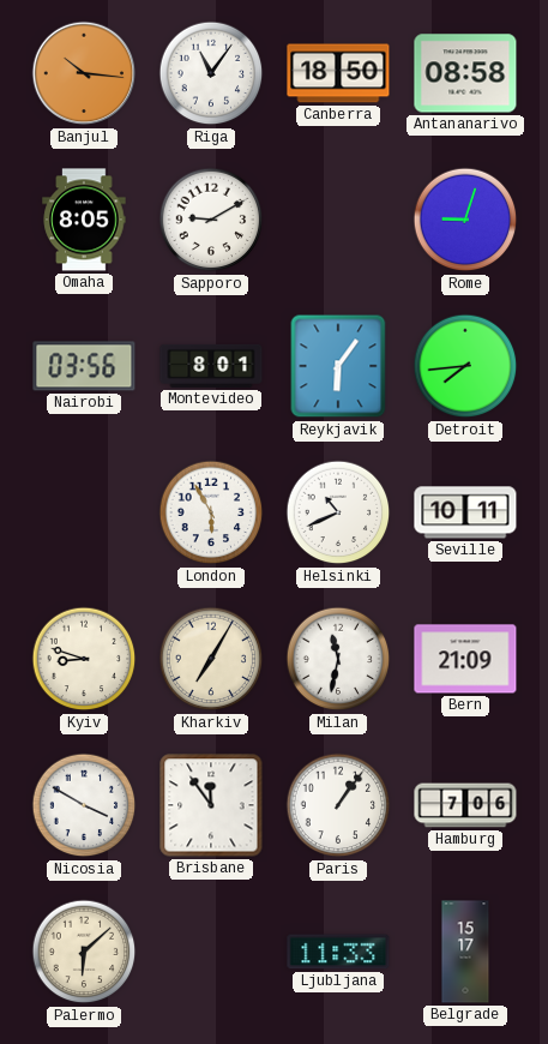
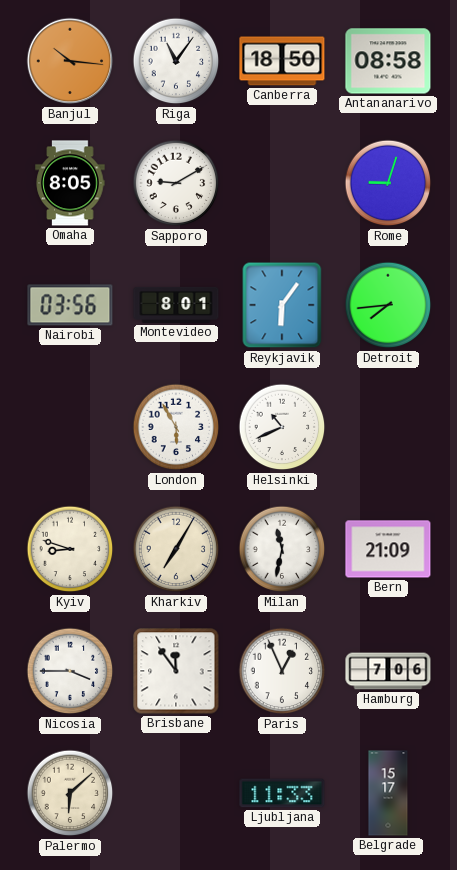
Seville: 10:11 -> none (465, 512)
Nicosia: 3:50 -> 3:45 (70, 671)
Paris: 1:06 -> 12:56 (282, 671)
